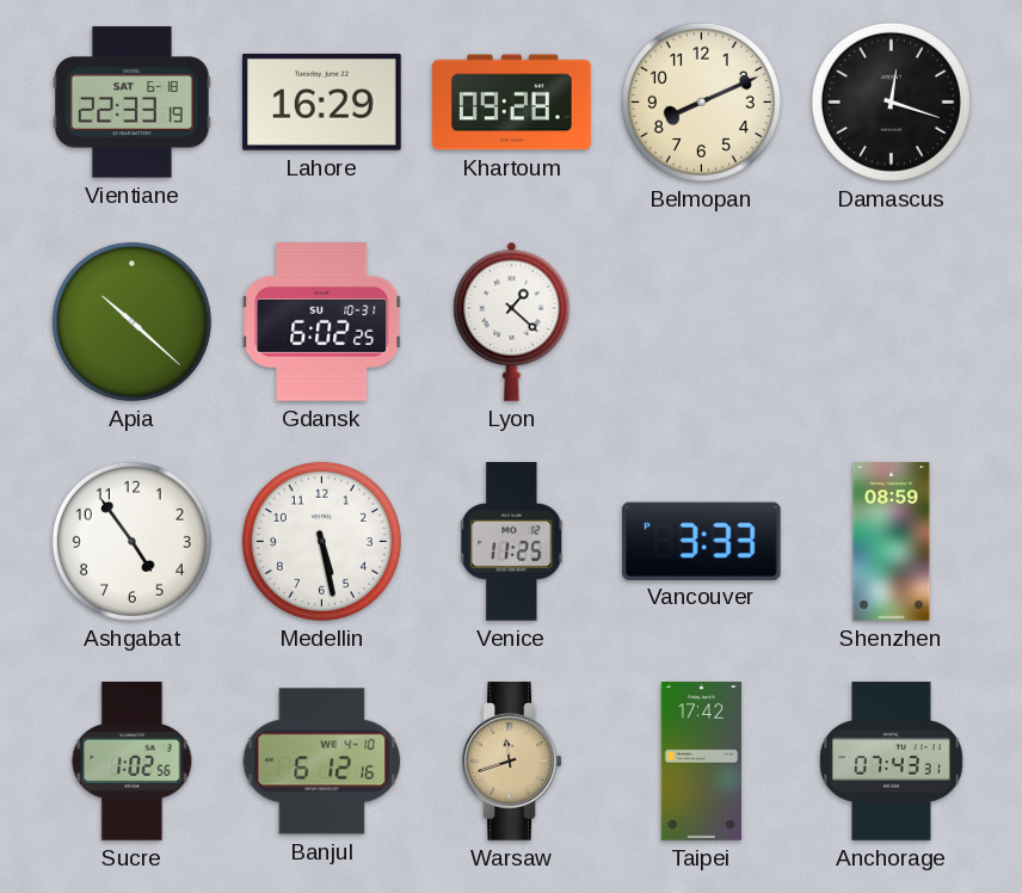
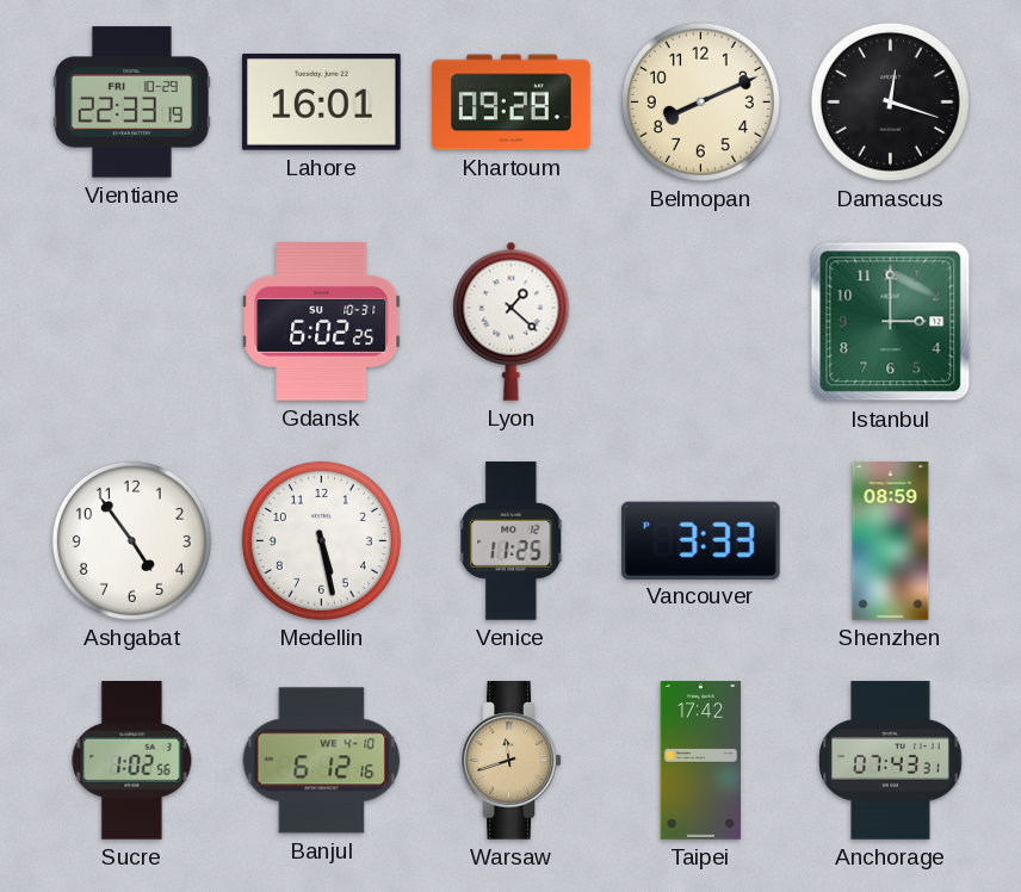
Vientiane date: SAT 6-18 -> FRI 10-29 (132, 103)
Lahore: 16:29 -> 16:01 (321, 101)
Apia: 10:22 -> none (131, 321)
Istanbul: none -> 3:00 (891, 322)
